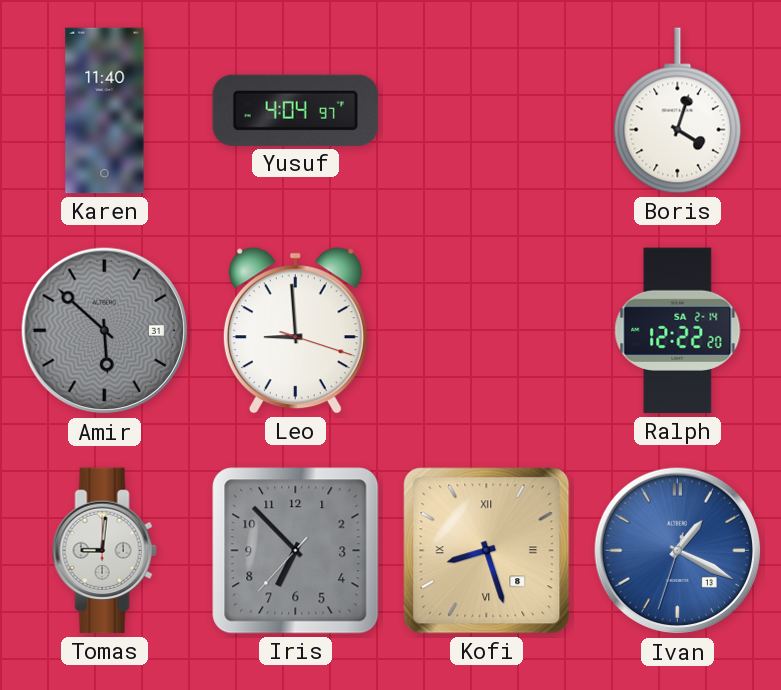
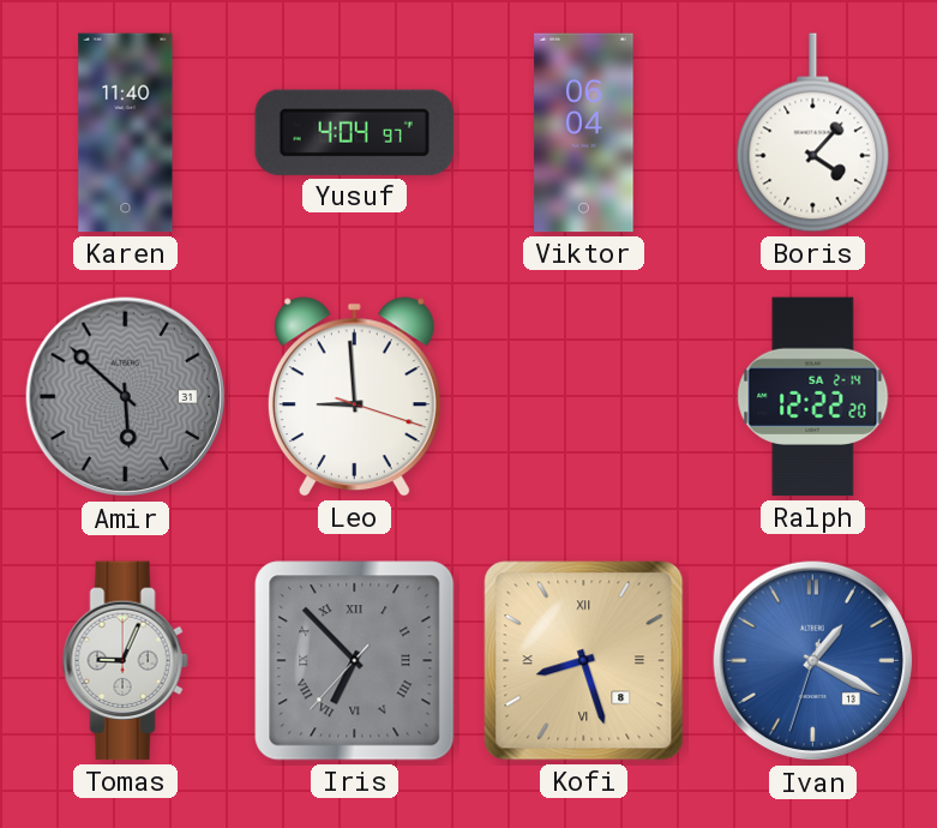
Viktor: none -> 06:04 (584, 133)
Boris: 4:03 -> 4:07 (813, 133)
Tomas: 9:01 -> 9:04 (125, 661)
Iris numerals: Arabic -> Roman (355, 661)
